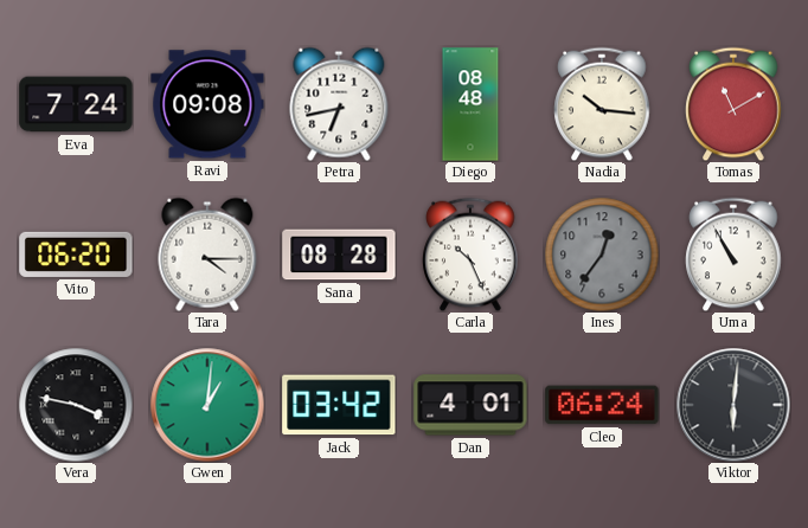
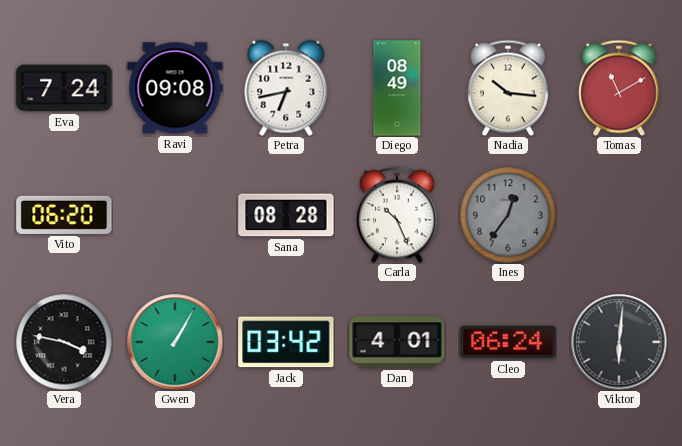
Diego: 08:48 -> 08:49 (397, 88)
Tara: 4:15 -> none (207, 255)
Uma: 10:55 -> none (733, 255)
Gwen: 1:01 -> 1:05 (175, 342)
